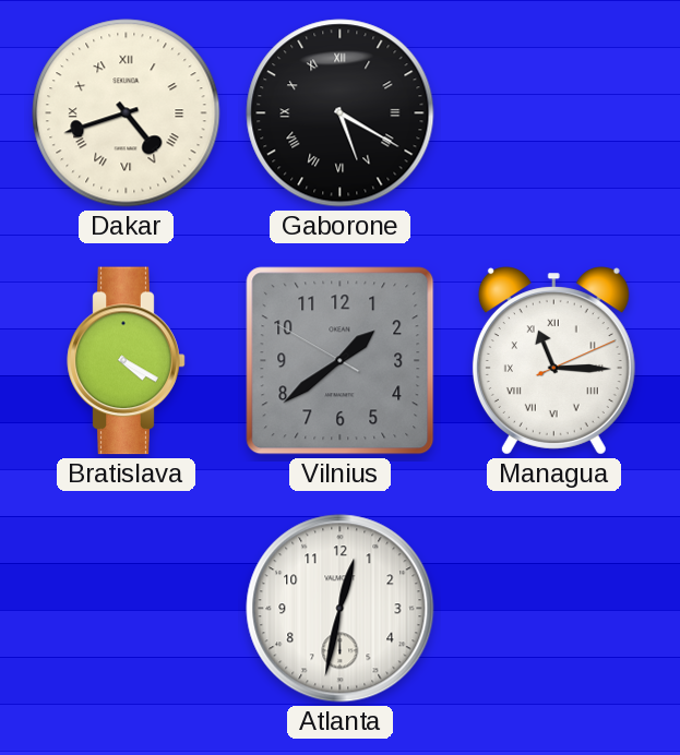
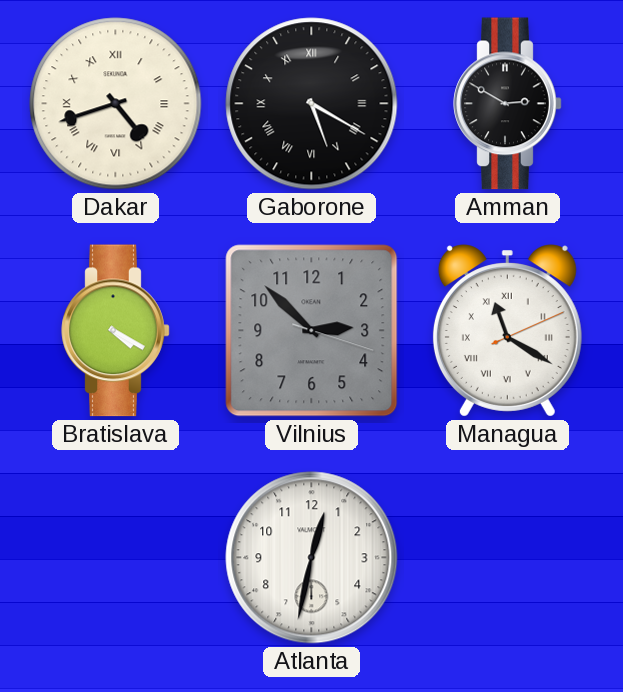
Amman: none -> 2:50 (508, 104)
Vilnius: 1:38 -> 2:52 (312, 331)
Managua: 11:15 -> 11:20 (507, 331)
